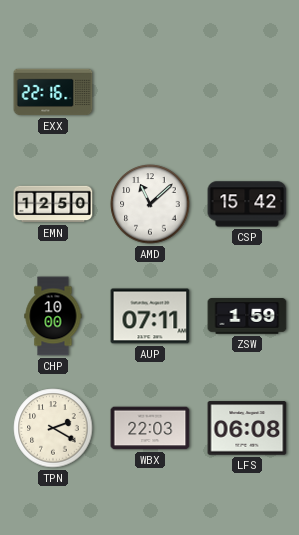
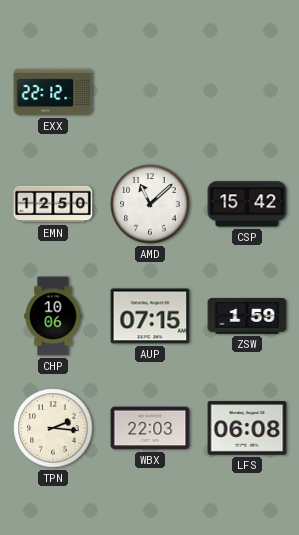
EXX: 22:16 -> 22:12 (53, 92)
CHP: 10:00 -> 10:06 (53, 316)
AUP: 07:11 -> 07:15 (150, 316)
TPN: 2:20 -> 2:16 (53, 428)
